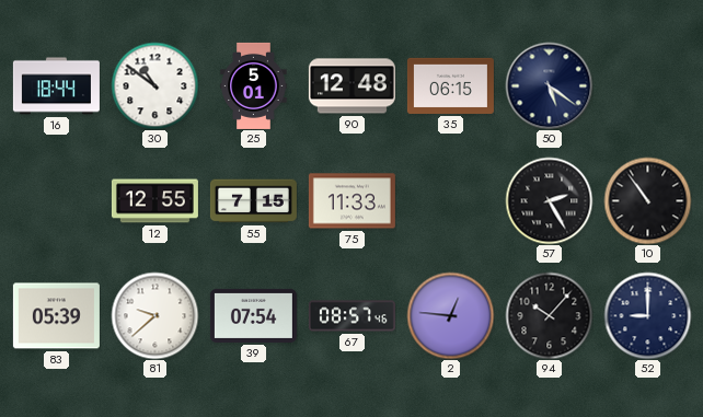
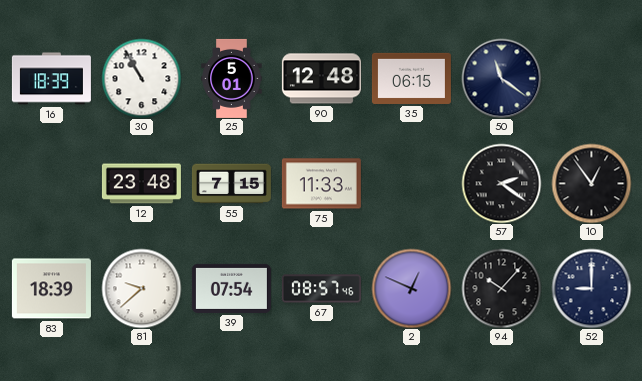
16: 18:44 -> 18:39 (51, 79)
30: 10:51 -> 10:55 (141, 78)
50: 5:21 -> 11:21 (501, 78)
12: 12:55 -> 23:48 (141, 184)
57: 2:25 -> 2:21 (501, 183)
10: 10:54 -> 12:54 (591, 183)
83: 05:39 -> 18:39 (51, 289)
2: 12:46 -> 12:49 (411, 288)
